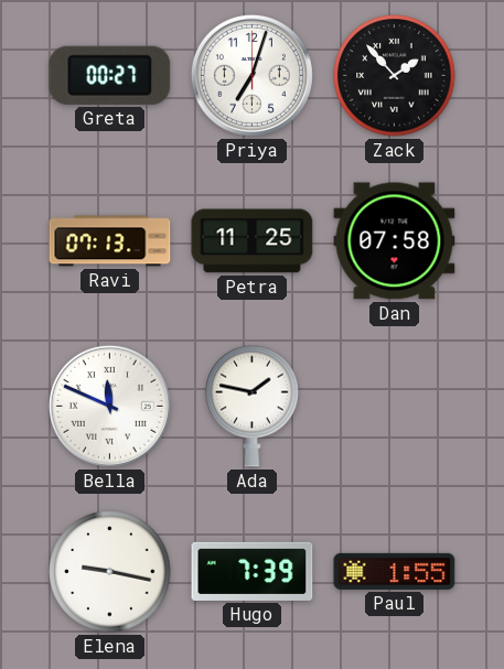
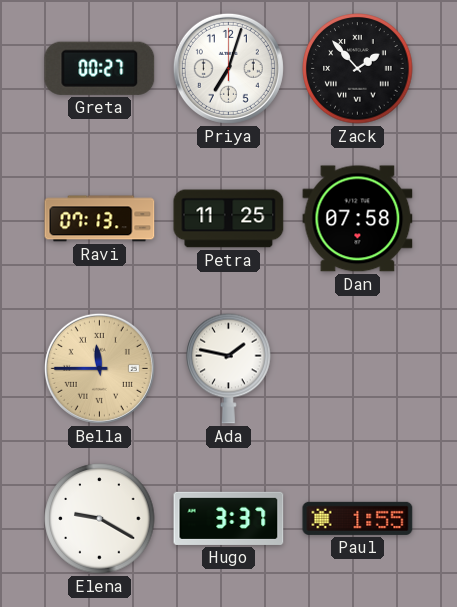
Bella: 11:49 -> 11:45 (99, 368)
Bella dial: white -> champagne (99, 368)
Elena: 9:17 -> 9:20 (100, 519)
Hugo: 7:39 -> 3:37 (229, 518)
